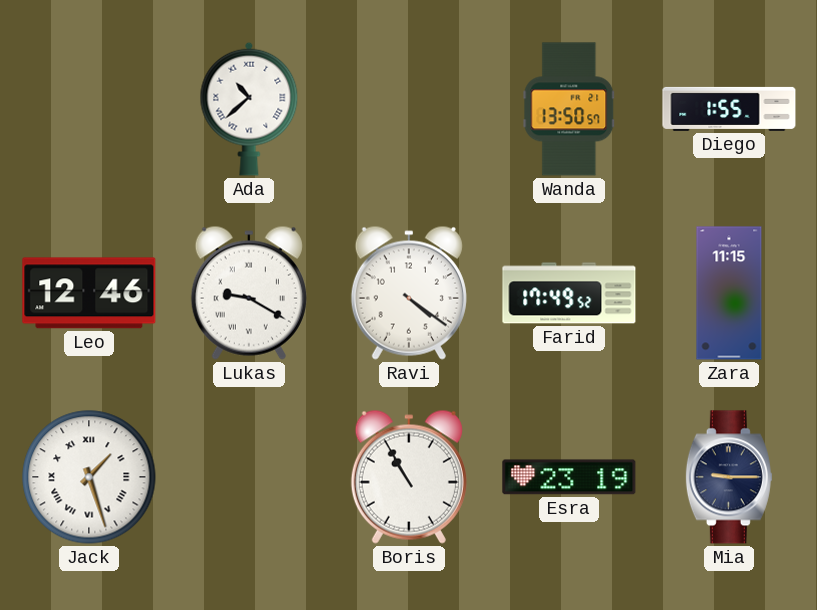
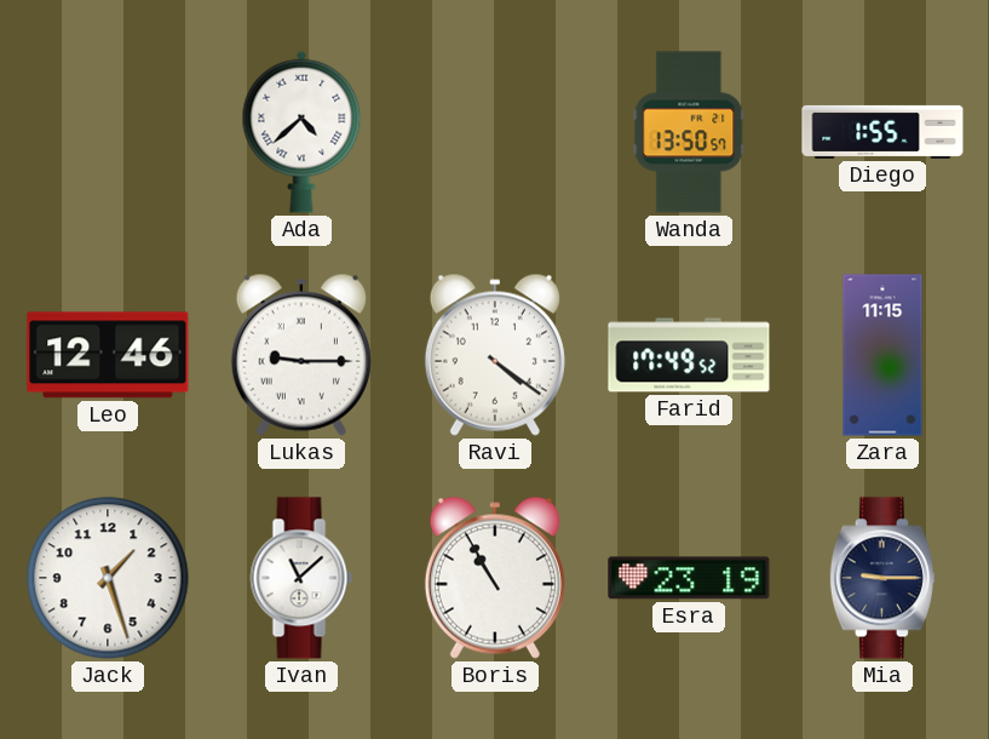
Ada: 10:38 -> 4:38 (301, 132)
Lukas: 9:20 -> 9:15 (301, 355)
Jack numerals: Roman -> Arabic (108, 578)
Ivan: none -> 11:08 (301, 578)
